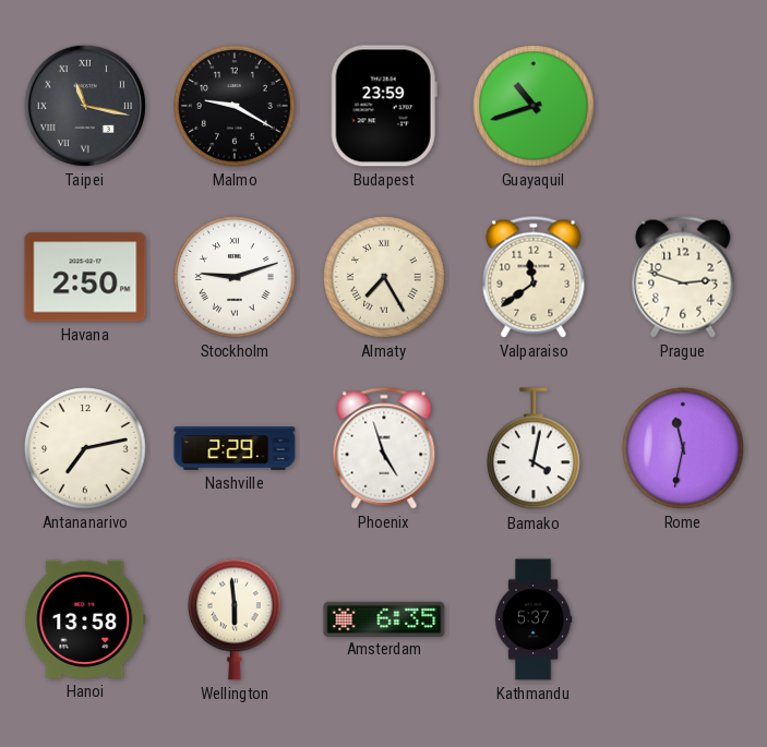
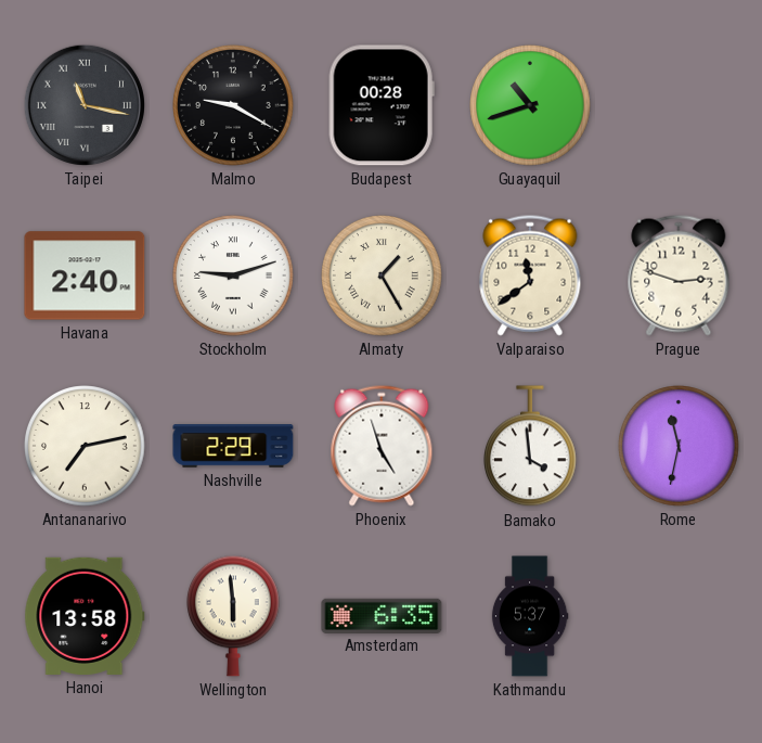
Budapest: 23:59 -> 00:28 (382, 105)
Havana: 2:50 -> 2:40 (85, 276)
Almaty: 7:25 -> 1:25 (382, 276)
Bamako: 4:02 -> 3:59 (531, 447)
